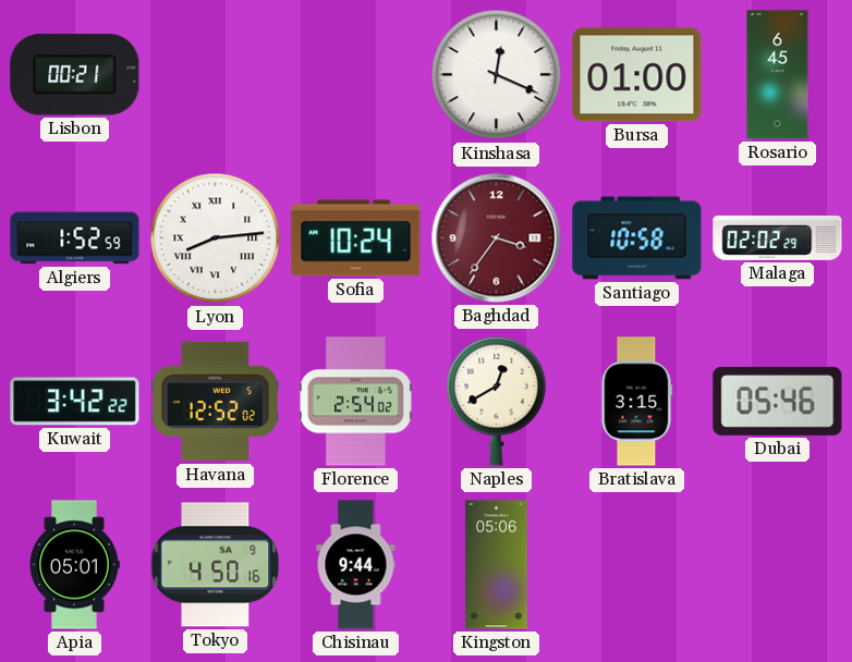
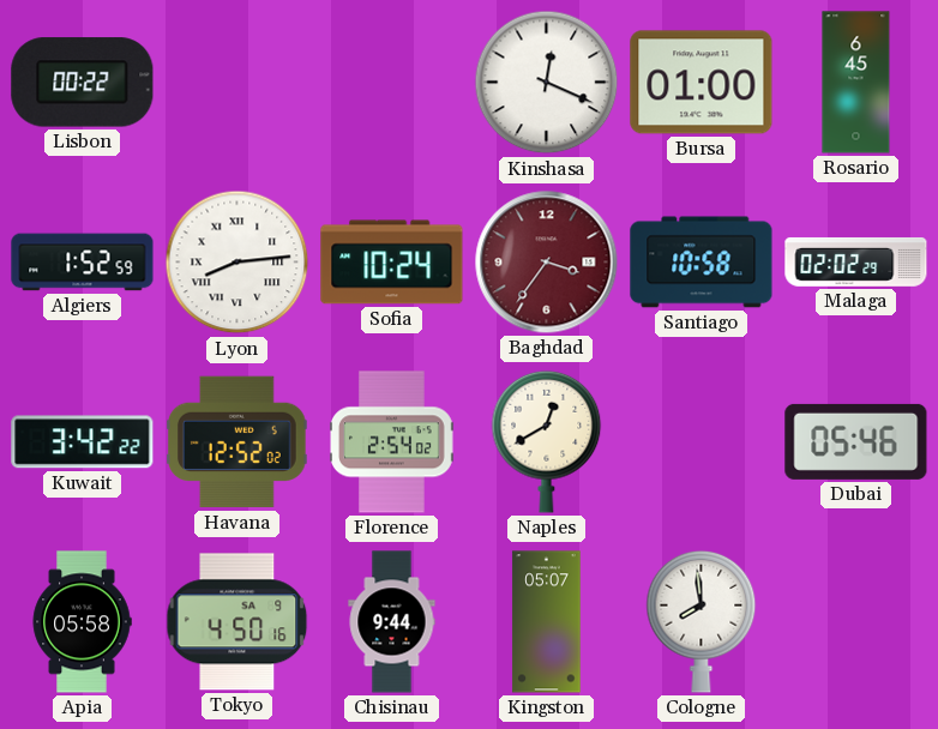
Lisbon: 00:21 -> 00:22 (83, 83)
Bratislava: 3:15 -> none (637, 402)
Apia: 05:01 -> 05:58 (82, 622)
Kingston: 05:06 -> 05:07 (547, 622)
Cologne: none -> 7:59 (702, 621)
